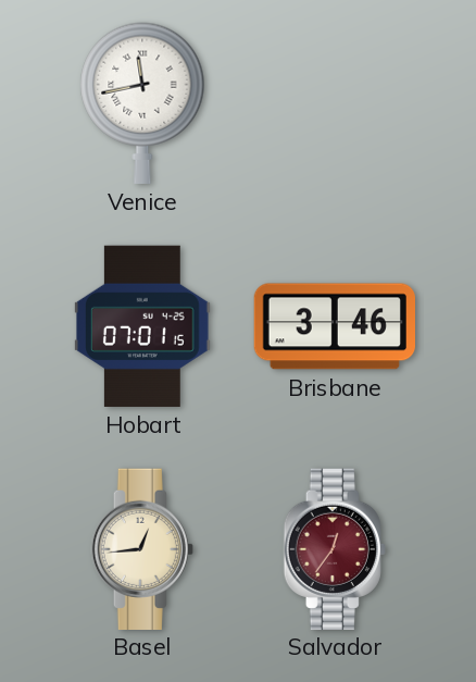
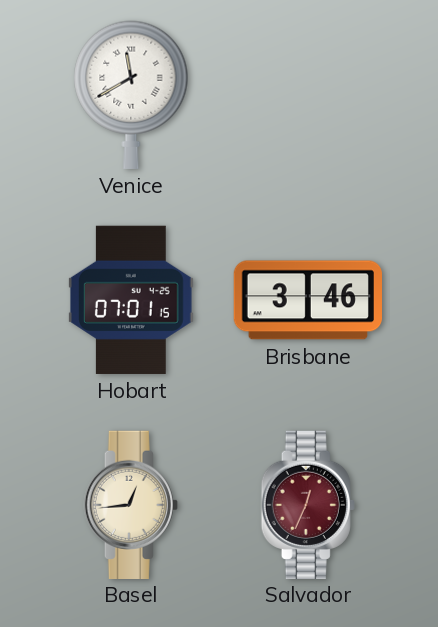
Venice: 11:43 -> 11:40 (131, 95)
Salvador: 12:36 -> 12:34 (308, 504)
